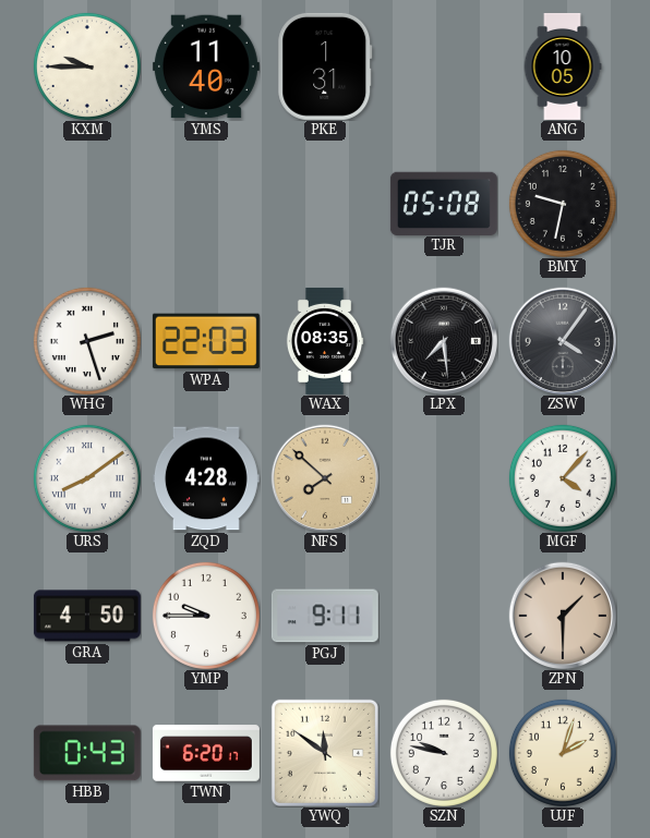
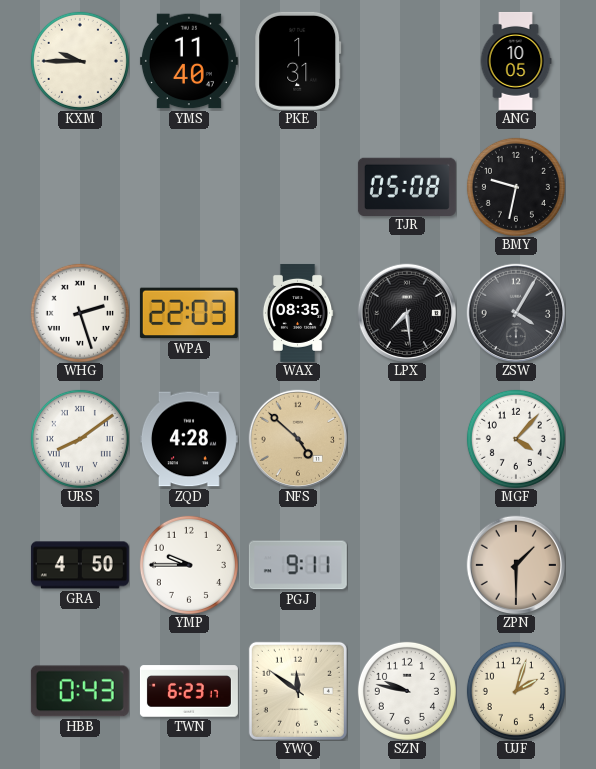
ZSW: 4:06 -> 4:05 (515, 312)
NFS: 7:52 -> 4:52 (297, 438)
TWN: 6:20 -> 6:23 (189, 691)
